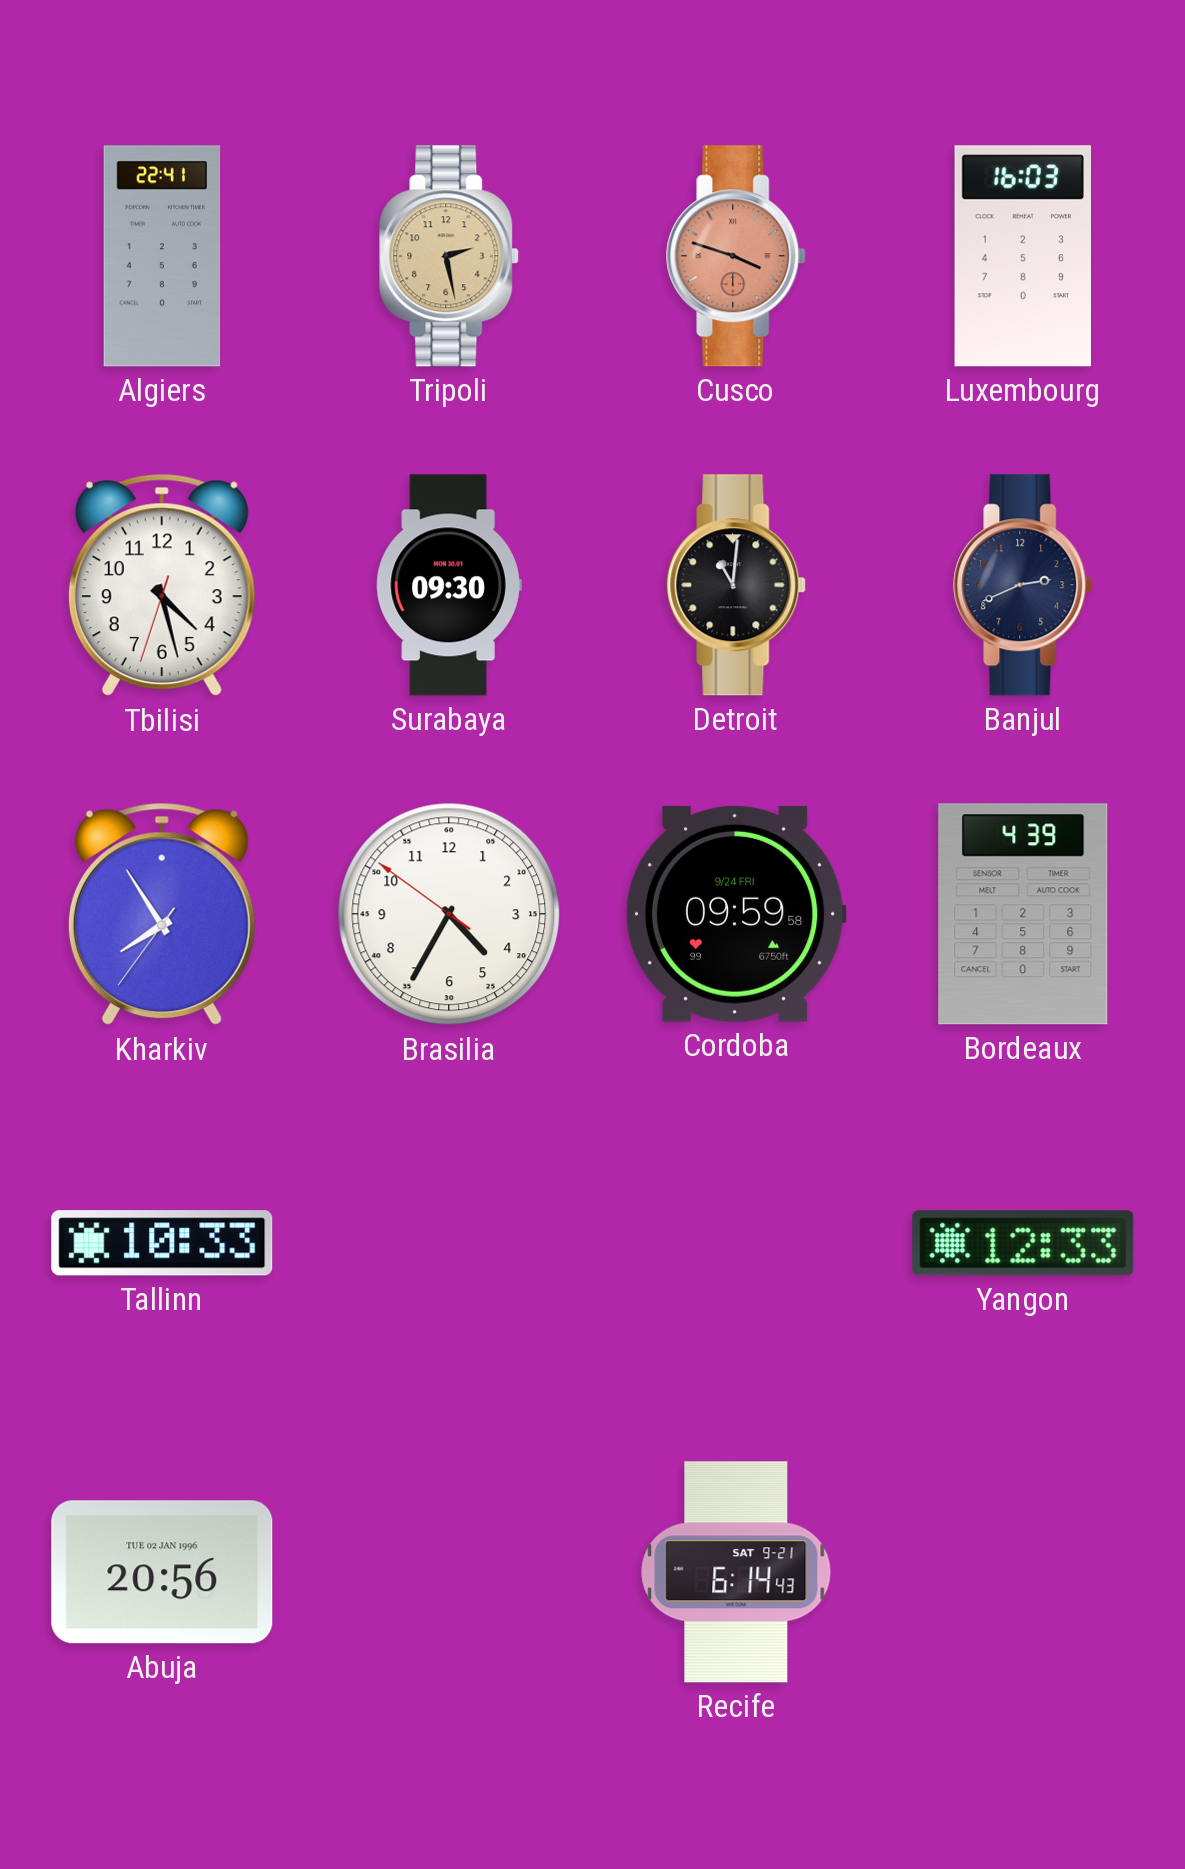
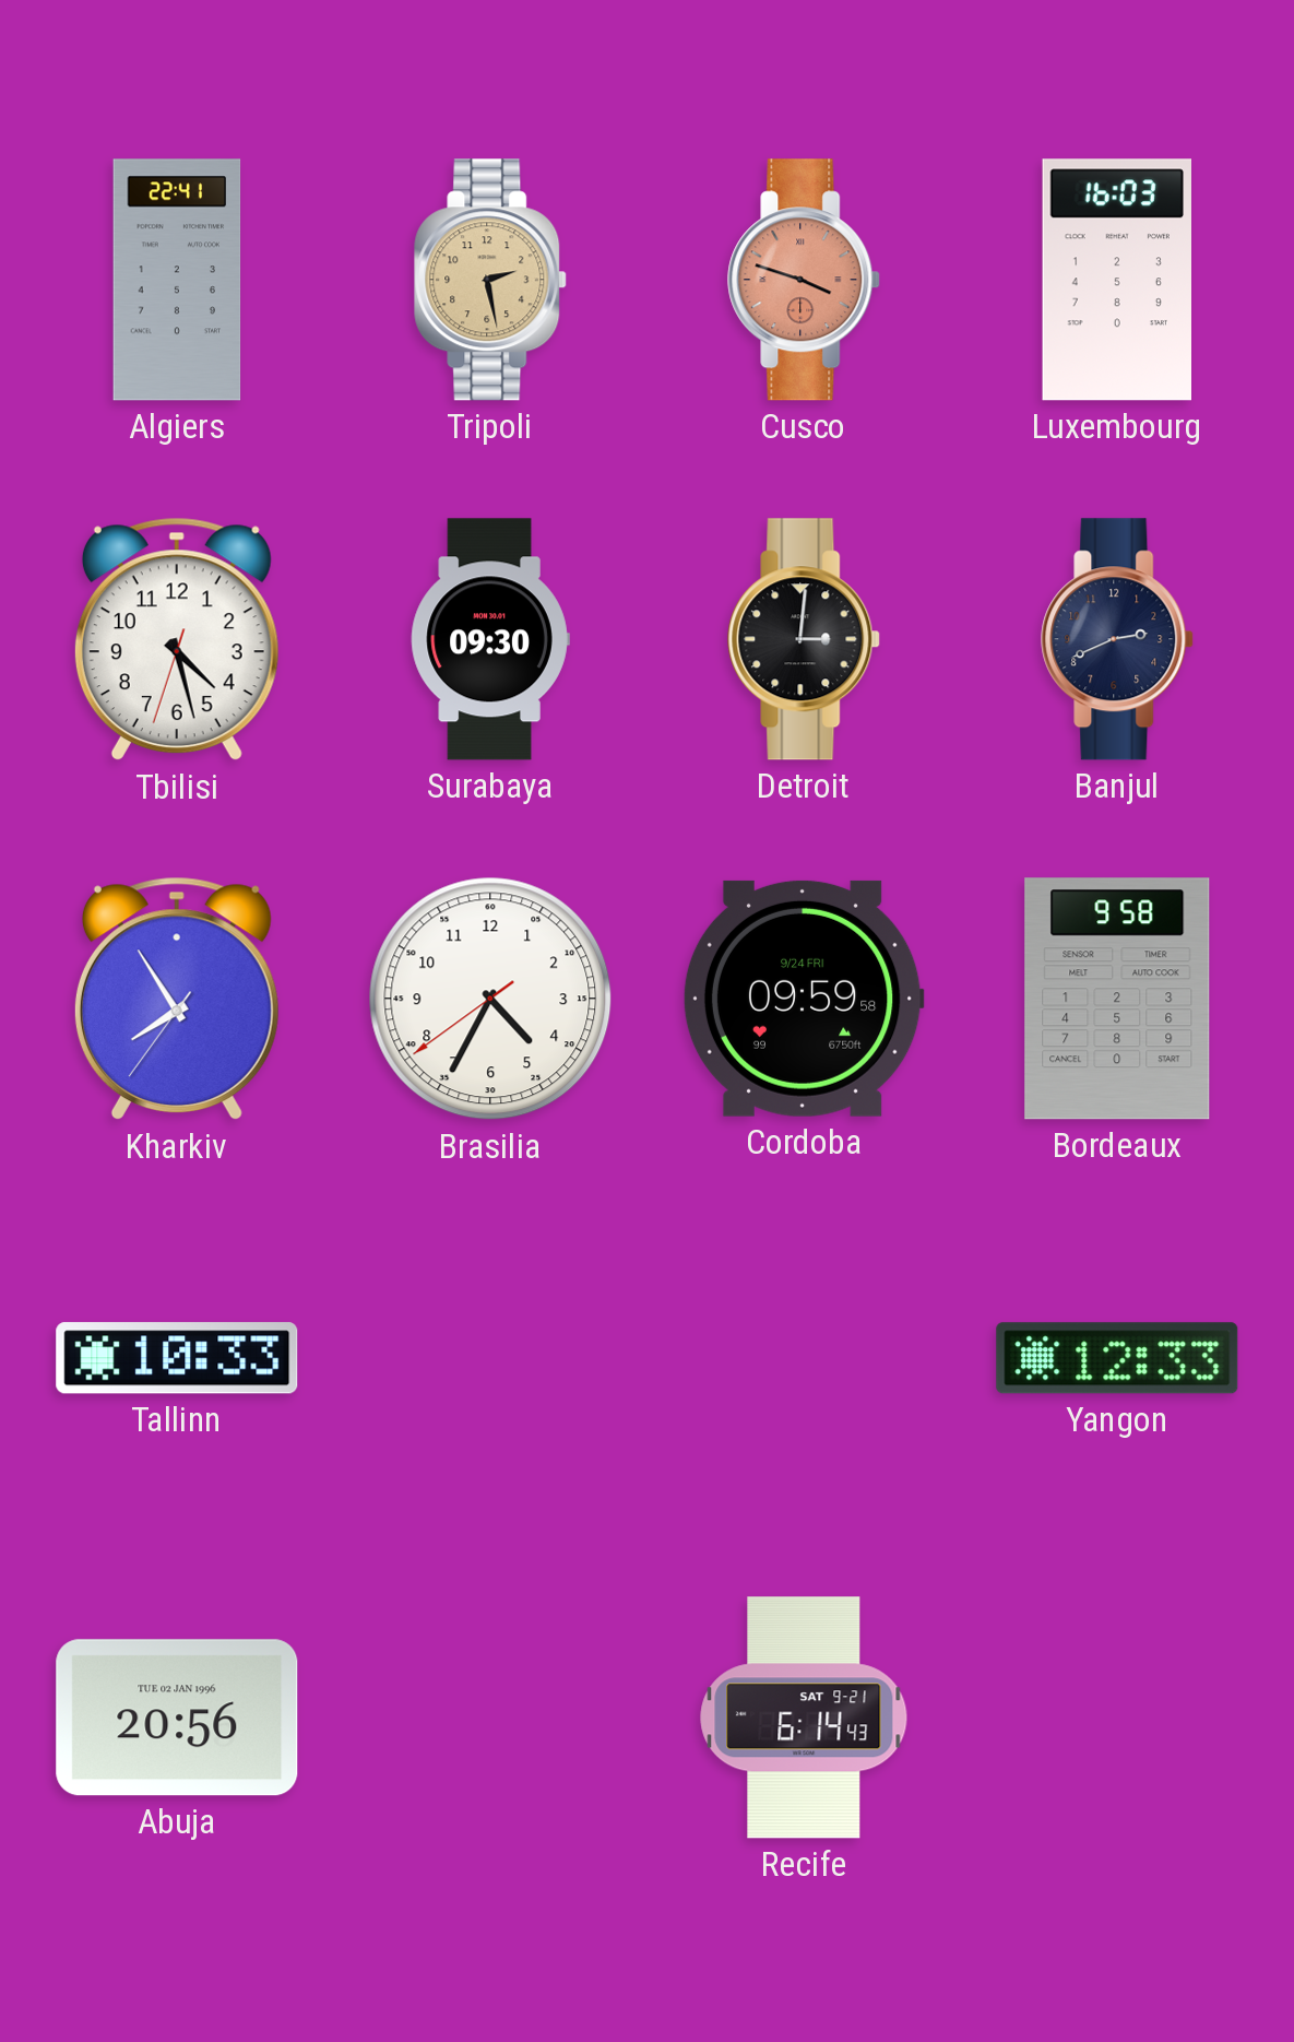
Detroit: 11:01 -> 3:01 (805, 639)
Brasilia: 4:34:51 -> 4:34:39 (490, 999)
Bordeaux: 4:39 -> 9:58 (1117, 999)
